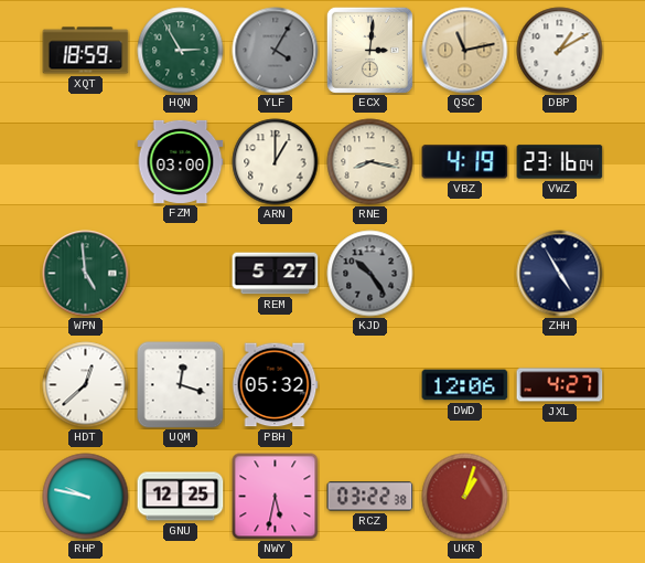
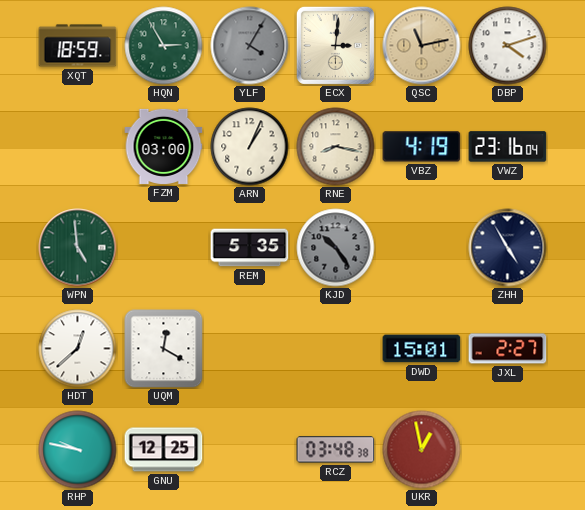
DBP: 1:10 -> 4:12 (508, 46)
ARN: 1:00 -> 1:04 (250, 147)
REM: 5:27 -> 5:35 (250, 248)
UQM: 12:18 -> 12:20 (164, 349)
PBH: 05:32 -> none (275, 385)
DWD: 12:06 -> 15:01 (422, 349)
JXL: 4:27 -> 2:27 (508, 349)
NWY: 5:32 -> none (276, 497)
RCZ: 03:22 -> 03:48 (336, 450)
UKR: 1:03 -> 12:58 (422, 450)
